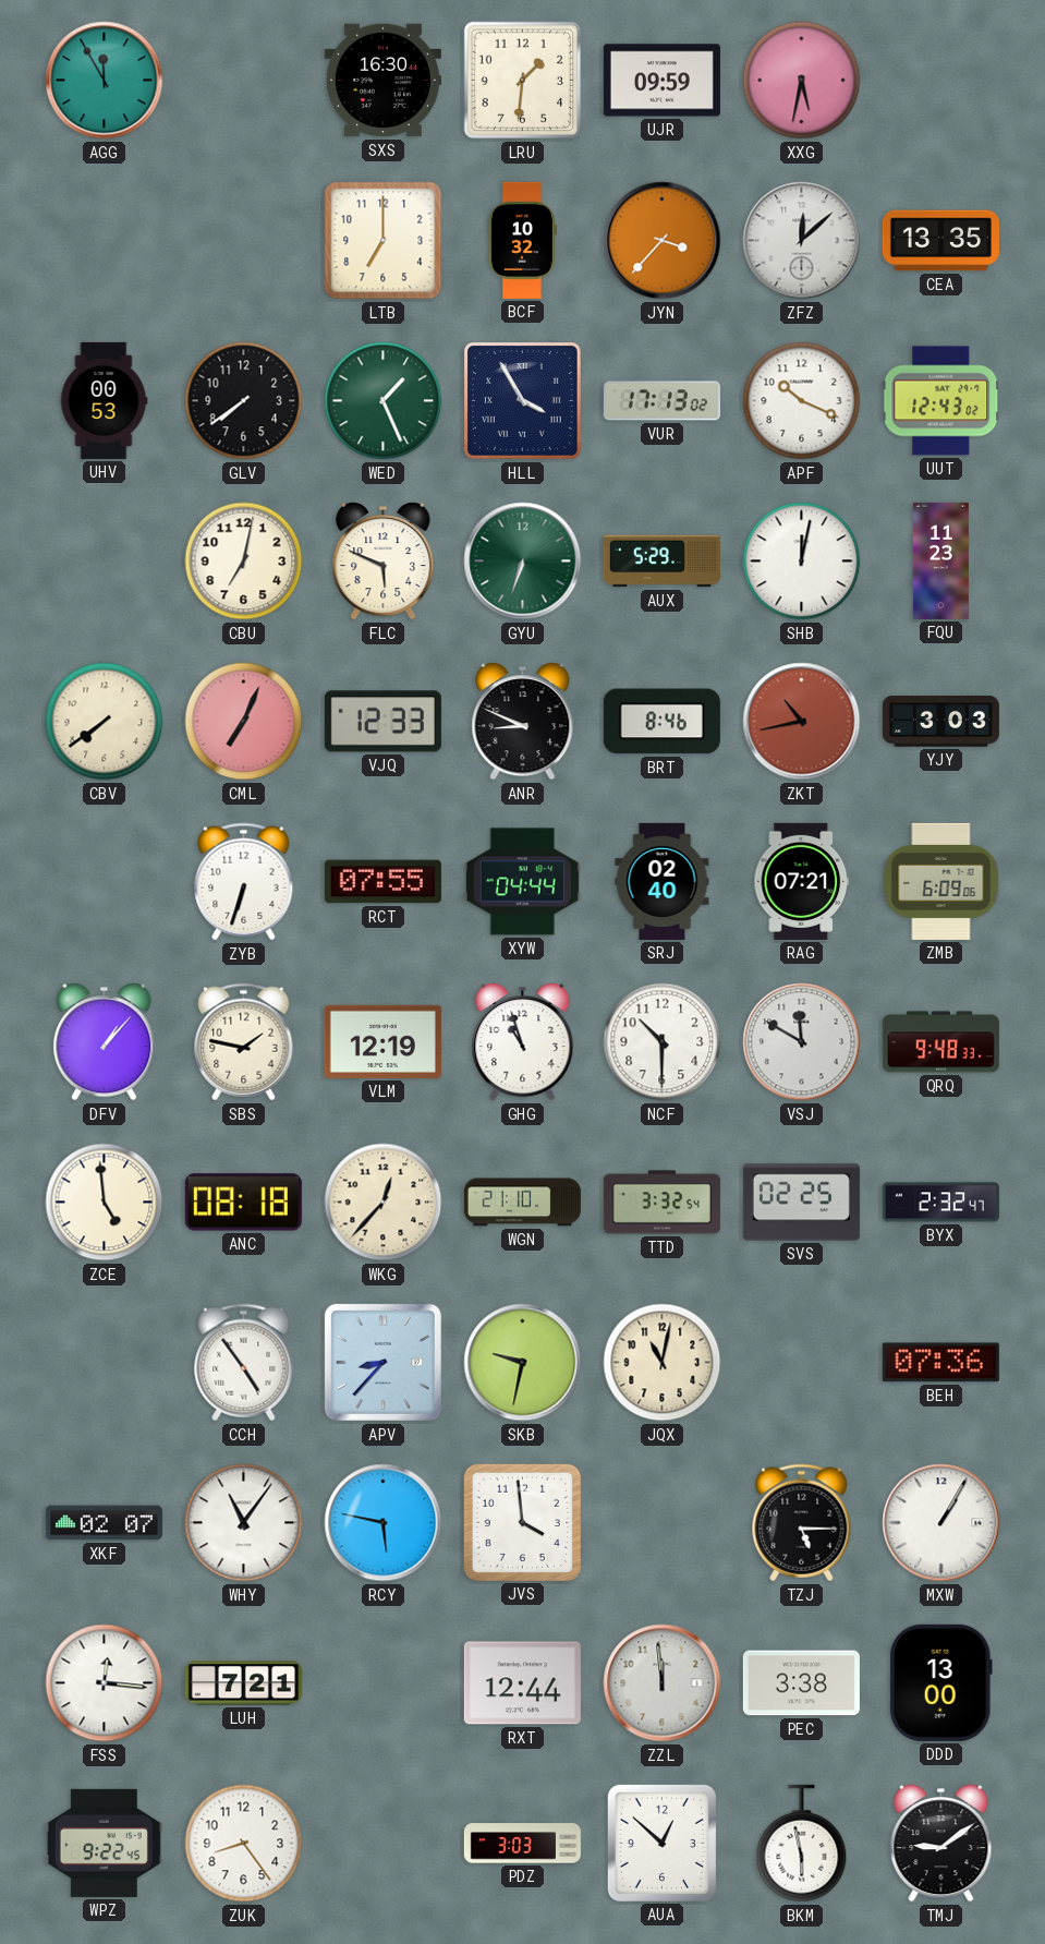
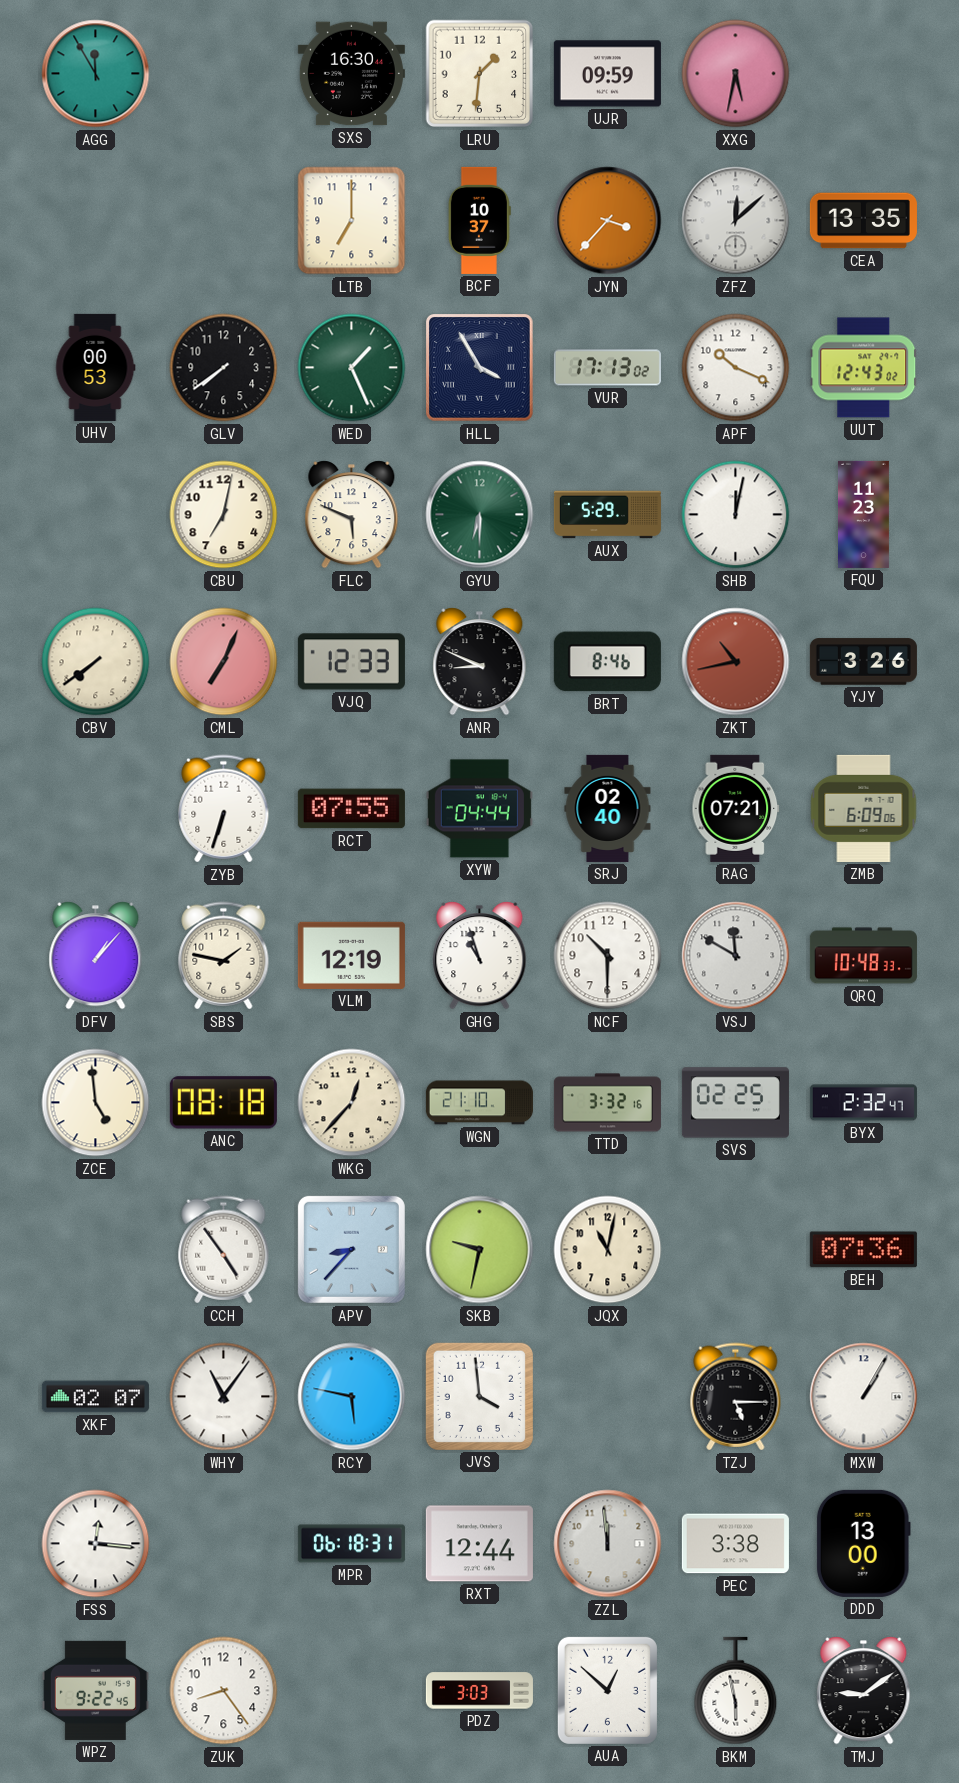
BCF: 10:32 -> 10:37 (479, 220)
GYU: 6:33 -> 6:30 (480, 515)
YJY: 3:03 -> 3:26 (863, 662)
QRQ: 9:48 -> 10:48 (863, 956)
TTD: 3:32:54 -> 3:32:16 (607, 1103)
LUH: 7:21 -> none (243, 1683)
MPR: none -> 06:18 (351, 1544)
